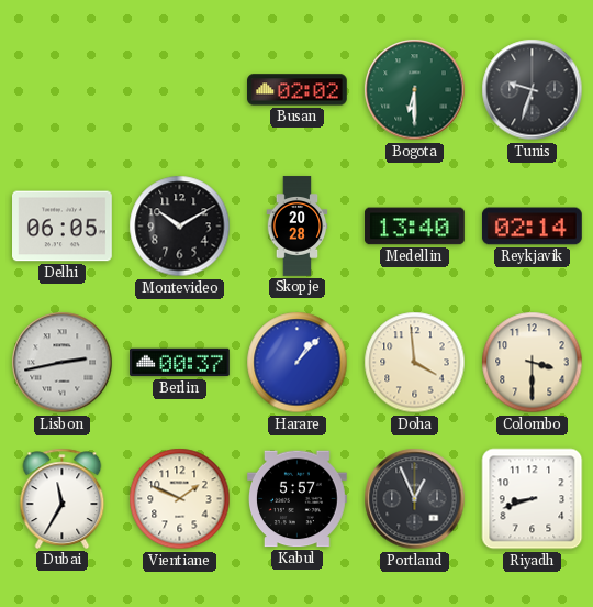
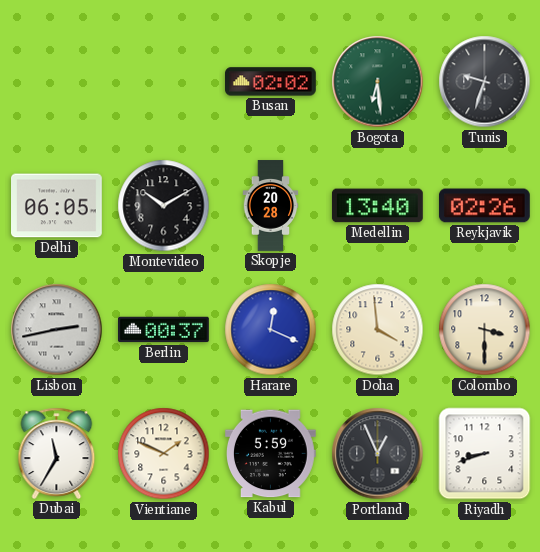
Bogota: 6:30 -> 6:29 (378, 82)
Reykjavik: 02:14 -> 02:26 (484, 206)
Harare: 1:07 -> 12:19 (271, 330)
Kabul: 5:57 -> 5:59 (271, 454)
